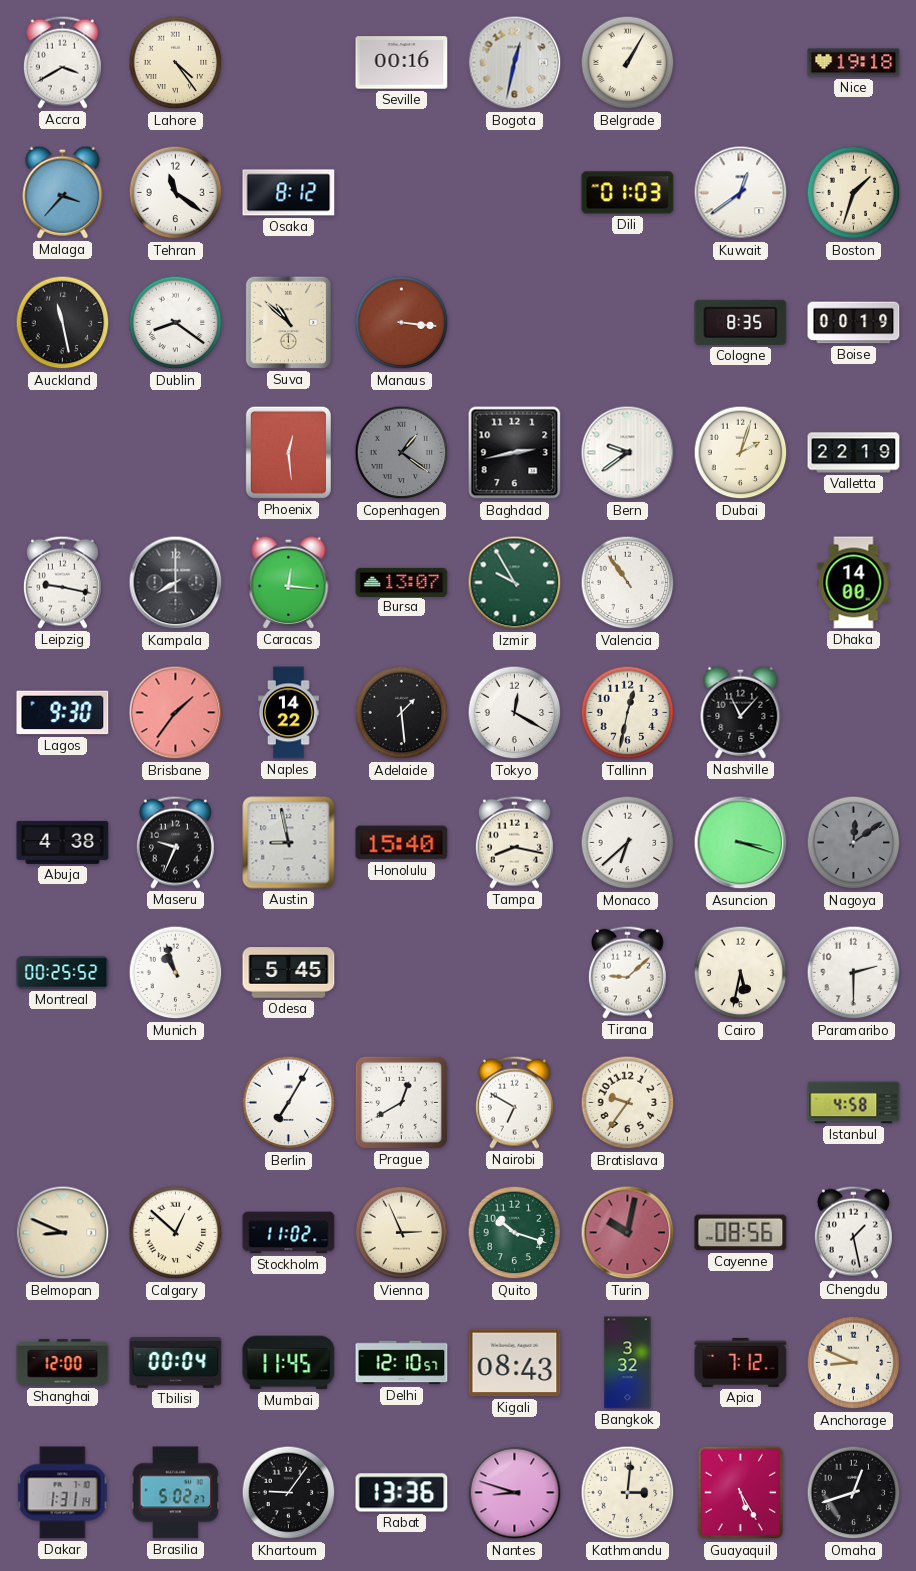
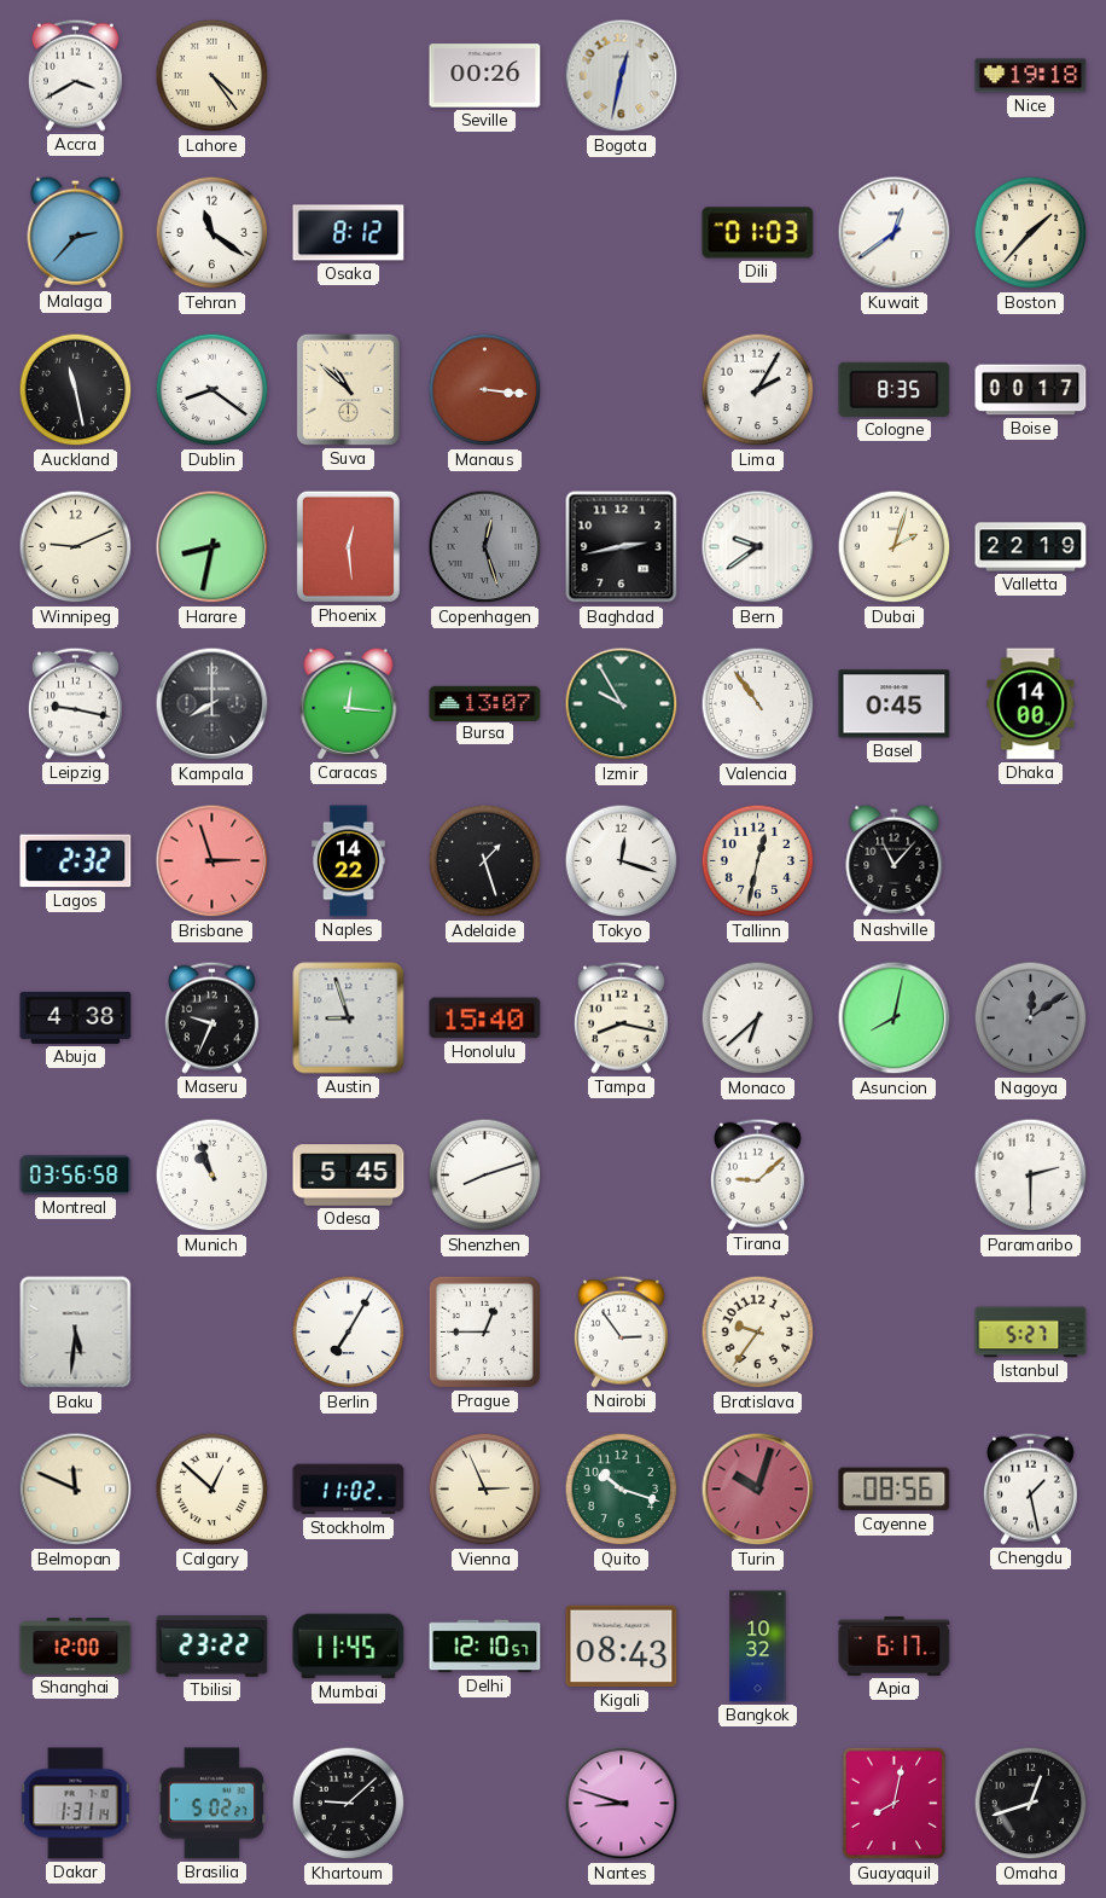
Seville: 00:16 -> 00:26 (485, 76)
Belgrade: 1:05 -> none (628, 63)
Malaga: 3:37 -> 2:37 (76, 232)
Boston: 1:33 -> 1:37 (1031, 233)
Lima: none -> 2:05 (758, 390)
Boise: 00:19 -> 00:17 (1031, 390)
Winnipeg: none -> 9:11 (76, 547)
Harare: none -> 8:32 (213, 547)
Copenhagen: 1:21 -> 12:27 (485, 547)
Basel: none -> 0:45 (895, 704)
Lagos: 9:30 -> 2:32 (76, 861)
Brisbane: 1:36 -> 2:57 (213, 861)
Adelaide: 1:29 -> 1:27 (485, 861)
Tokyo: 12:20 -> 12:18 (622, 861)
Austin: 8:58 -> 8:57 (349, 1018)
Asuncion: 3:18 -> 8:02 (895, 1018)
Montreal: 00:25 -> 03:56 (76, 1176)
Shenzhen: none -> 8:12 (485, 1176)
Cairo: 5:32 -> none (741, 973)
Baku: none -> 5:31 (76, 1333)
Prague: 12:40 -> 12:45 (484, 1331)
Nairobi: 6:50 -> 2:54 (621, 1331)
Istanbul: 4:58 -> 5:27 (1031, 1333)
Belmopan: 8:49 -> 11:49 (76, 1490)
Turin: 10:02 -> 10:03 (758, 1490)
Tbilisi: 00:04 -> 23:22 (213, 1647)
Bangkok: 3:32 -> 10:32 (758, 1647)
Apia: 7:12 -> 6:17 (895, 1645)
Anchorage: 8:49 -> none (854, 1363)
Khartoum: 9:06 -> 9:08 (349, 1804)
Rabat: 13:36 -> none (402, 1493)
Kathmandu: 3:01 -> none (628, 1493)
Guayaquil: 5:25 -> 8:02 (895, 1804)
